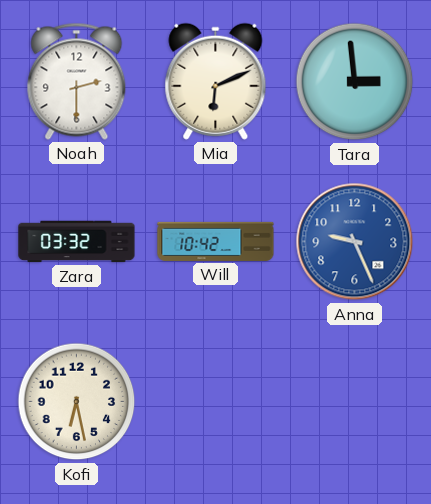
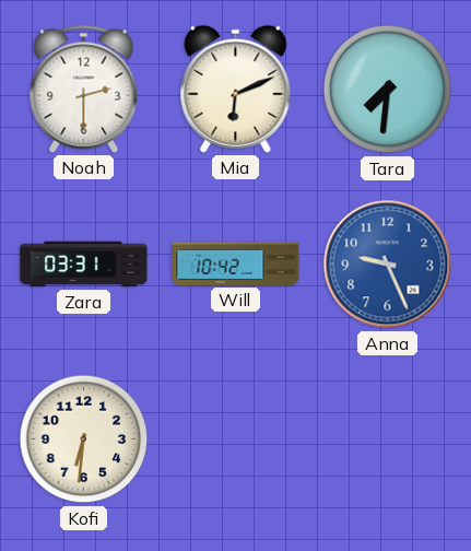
Tara: 2:59 -> 7:31 (388, 90)
Zara: 03:32 -> 03:31 (84, 265)
Kofi: 6:28 -> 6:31 (84, 439)
